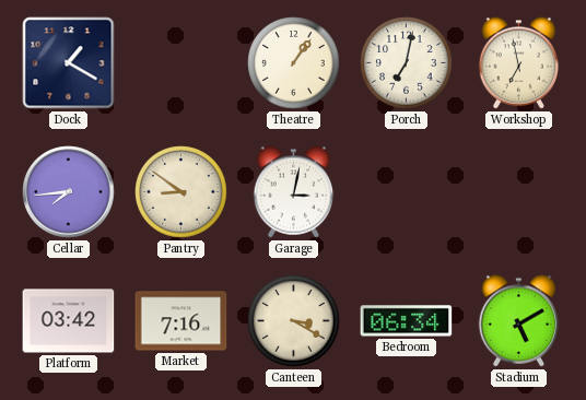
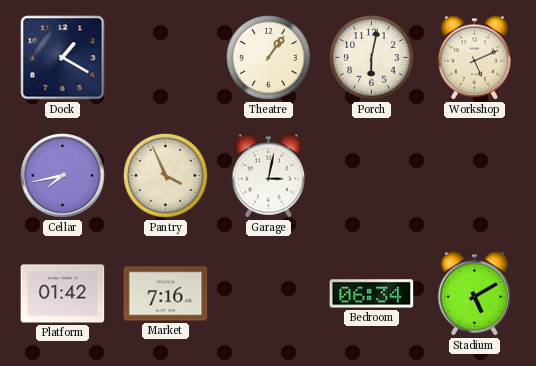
Porch: 7:02 -> 6:02 (372, 58)
Workshop: 6:58 -> 5:11 (475, 58)
Cellar: 7:44 -> 7:43 (63, 176)
Pantry: 8:51 -> 3:56 (166, 176)
Platform: 03:42 -> 01:42 (63, 294)
Canteen: 3:20 -> none (294, 321)
